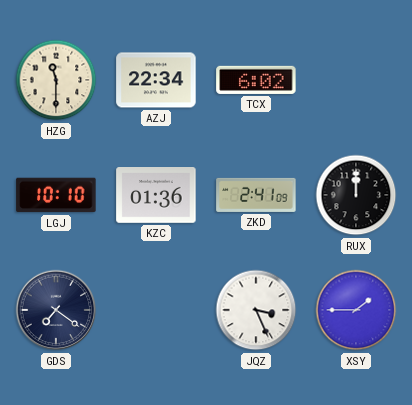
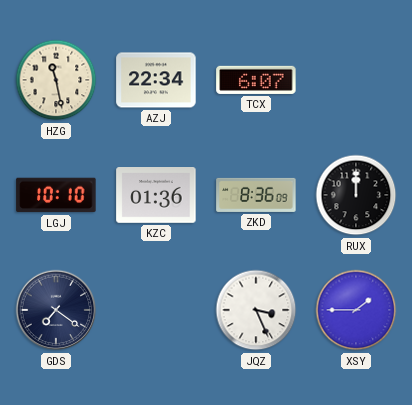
HZG: 11:30 -> 11:28 (56, 80)
TCX: 6:02 -> 6:07 (256, 80)
ZKD: 2:41 -> 8:36 (256, 195)
